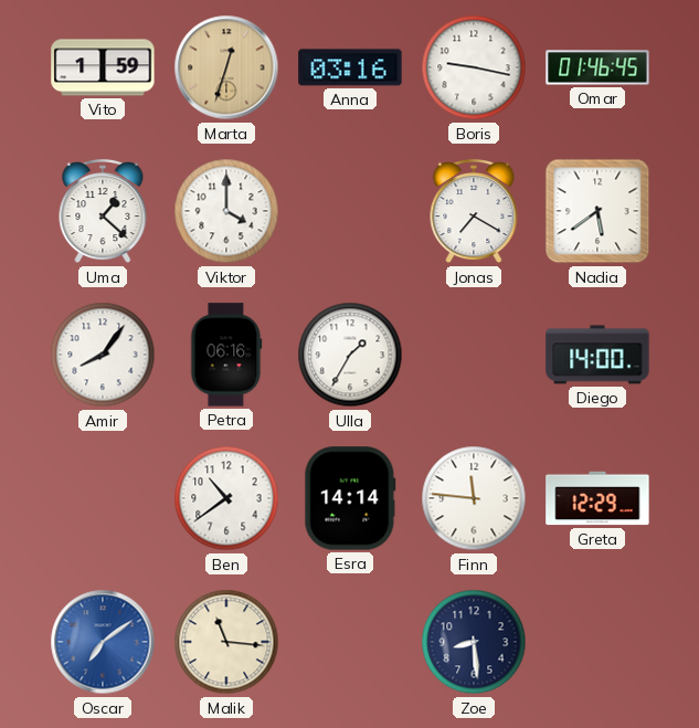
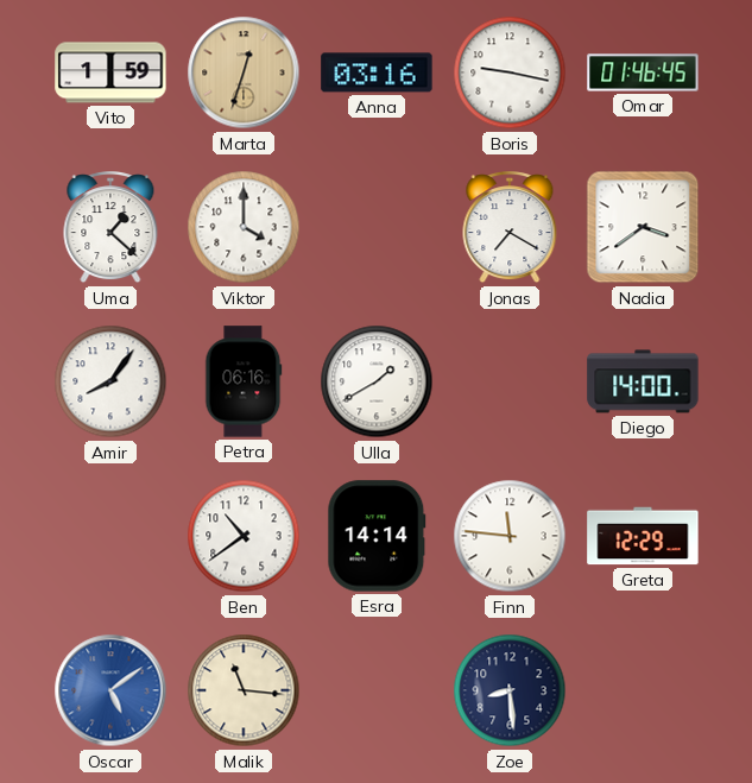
Nadia: 5:39 -> 3:39 (643, 227)
Ulla: 1:35 -> 1:40 (377, 381)
Oscar: 7:09 -> 5:09 (110, 690)
